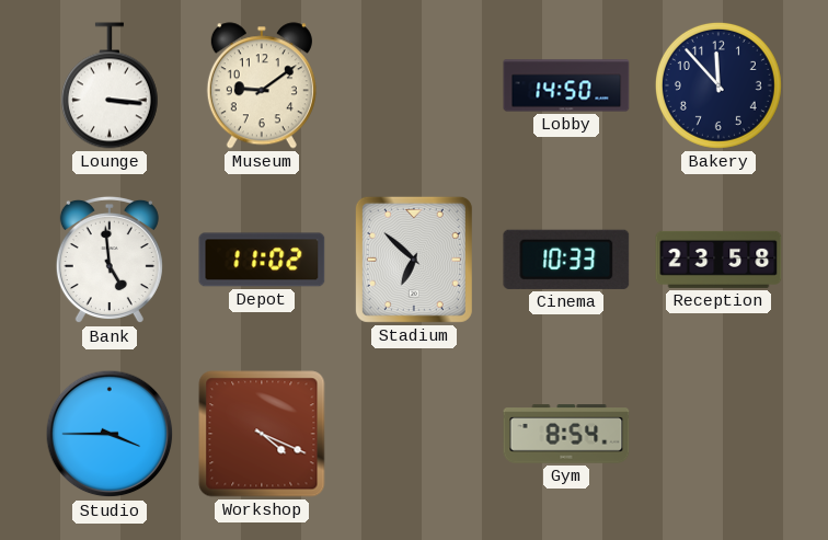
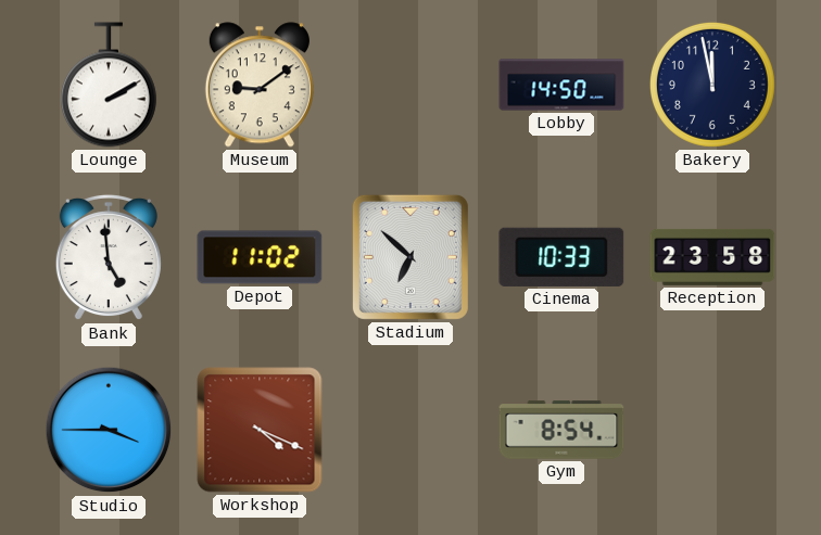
Lounge: 3:16 -> 2:10 (109, 85)
Bakery: 11:53 -> 11:58 (712, 85)
